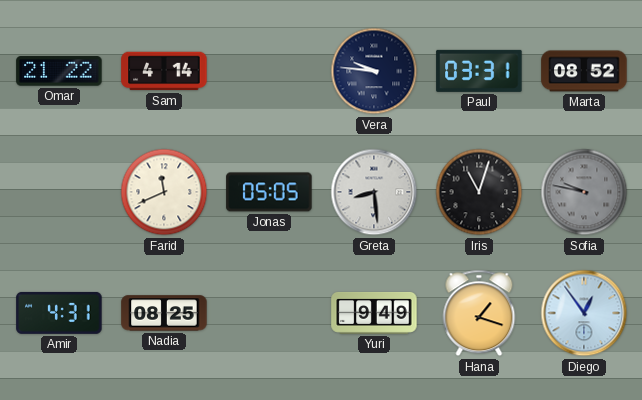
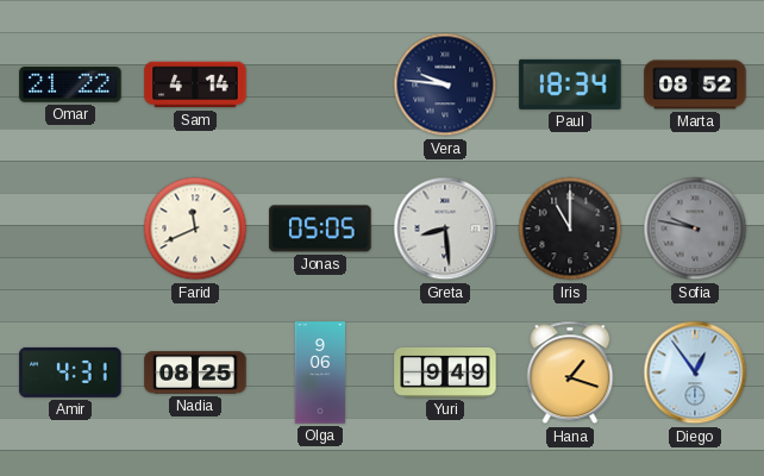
Paul: 03:31 -> 18:34 (570, 84)
Iris: 11:03 -> 11:00 (570, 228)
Olga: none -> 9:06 (319, 372)
